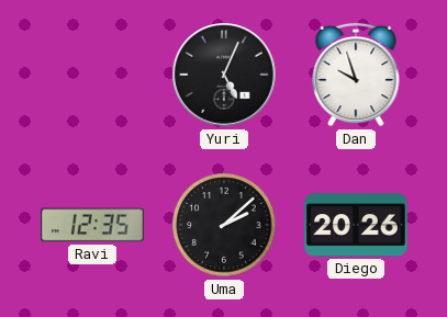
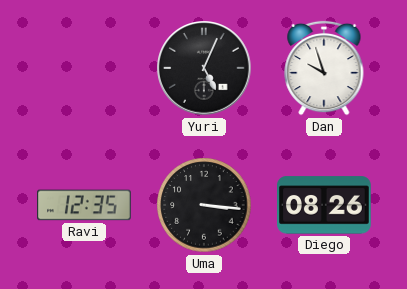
Uma: 2:08 -> 3:16 (204, 205)
Diego: 20:26 -> 08:26 (325, 205)
